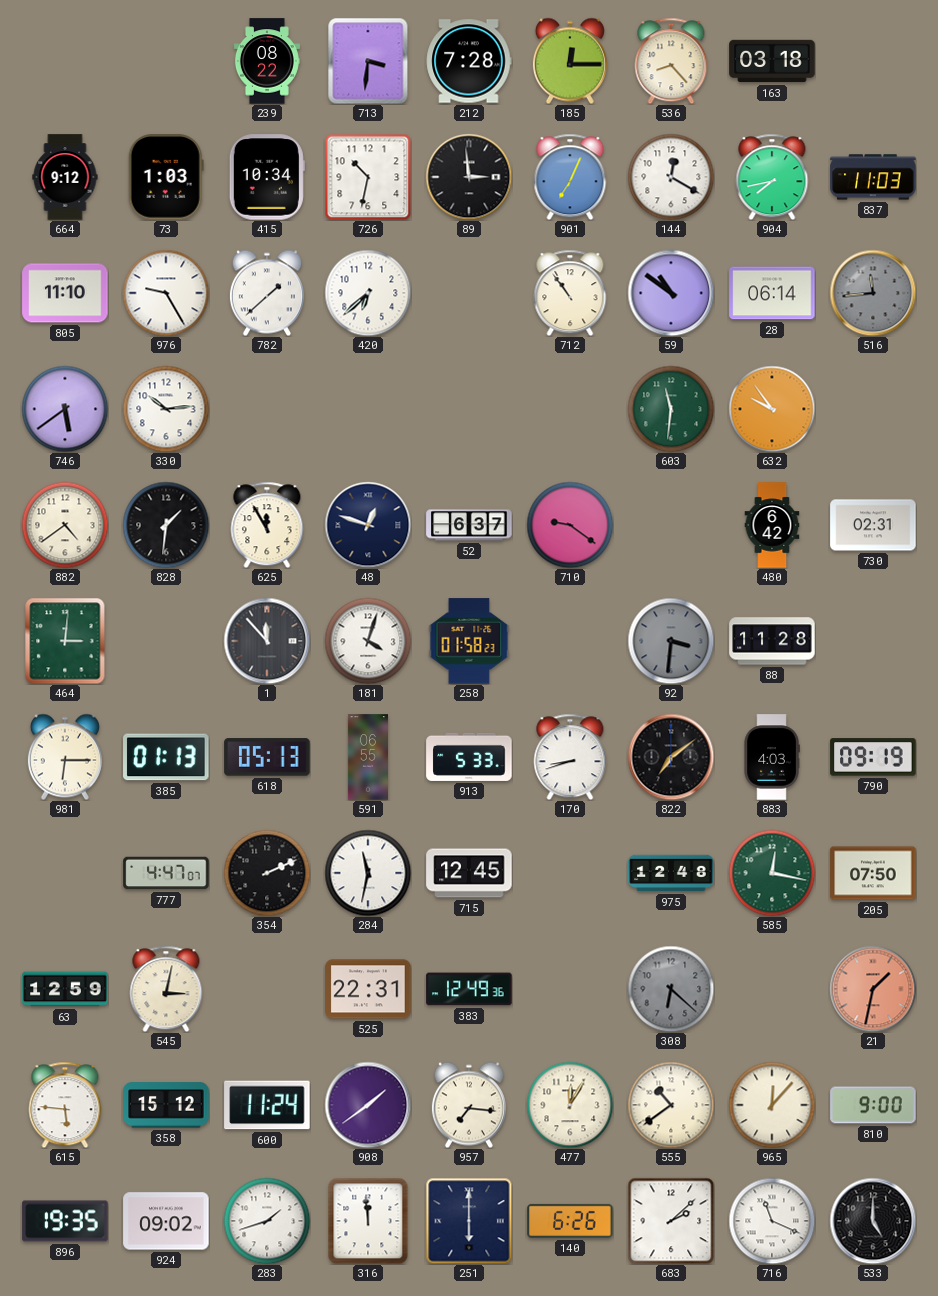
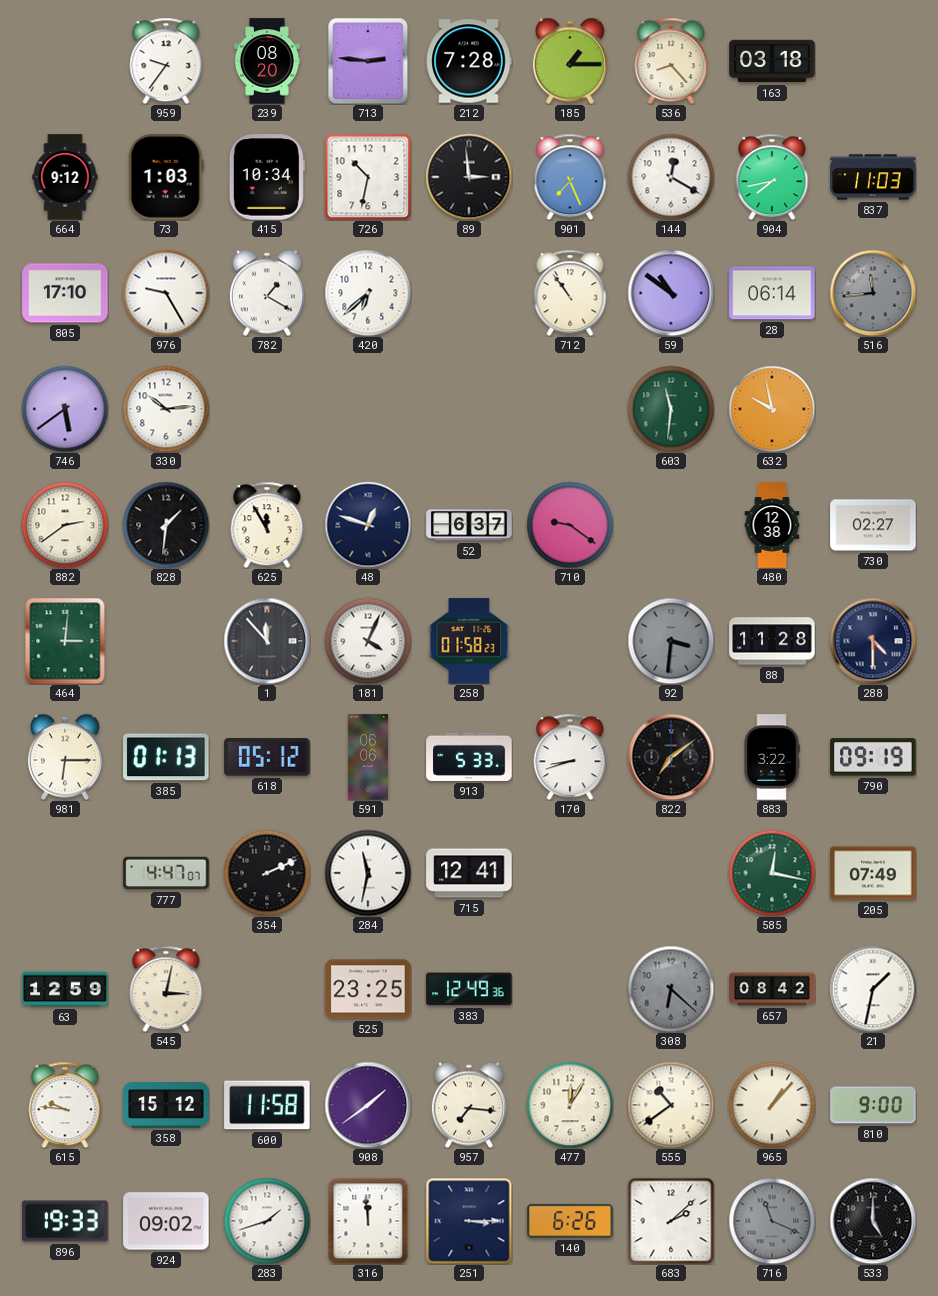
959: none -> 9:36 (166, 61)
239: 08:22 -> 08:20 (267, 61)
713: 3:31 -> 2:46 (368, 61)
185: 12:15 -> 1:15 (570, 61)
901: 7:04 -> 7:26 (570, 177)
805: 11:10 -> 17:10 (65, 293)
782: 1:38 -> 1:20 (267, 293)
632: 9:54 -> 9:58 (772, 409)
882: 4:39 -> 2:39 (65, 525)
480: 6:42 -> 12:38 (772, 525)
730: 02:31 -> 02:27 (873, 525)
181: 4:03 -> 4:04 (368, 641)
288: none -> 4:30 (873, 641)
618: 05:13 -> 05:12 (267, 757)
591: 06:55 -> 06:06 (368, 757)
883: 4:03 -> 3:22 (772, 757)
715: 12:45 -> 12:41 (469, 873)
975: 12:48 -> none (671, 873)
205: 07:50 -> 07:49 (873, 873)
525: 22:31 -> 23:25 (368, 989)
657: none -> 08:42 (772, 989)
21 dial: salmon -> white (873, 989)
615: 5:46 -> 9:46 (65, 1105)
600: 11:24 -> 11:58 (267, 1105)
965: 12:07 -> 1:07 (772, 1105)
896: 19:35 -> 19:33 (65, 1221)
251: 6:00 -> 3:15 (469, 1221)
716 dial: white -> grey (772, 1221)
